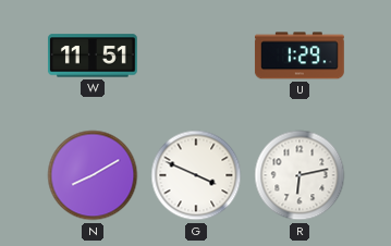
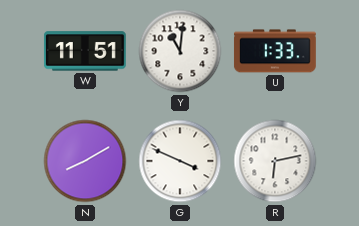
Y: none -> 11:01 (180, 51)
U: 1:29 -> 1:33 (275, 51)
